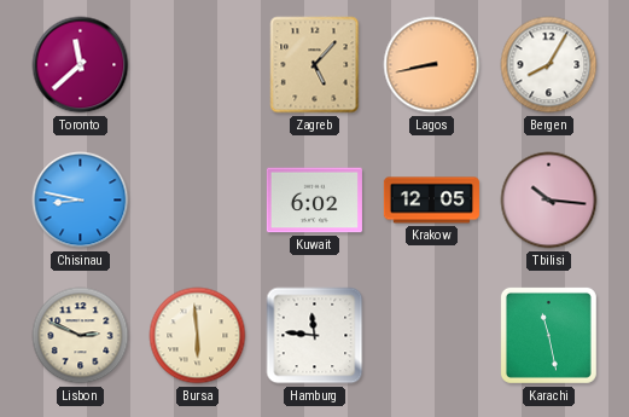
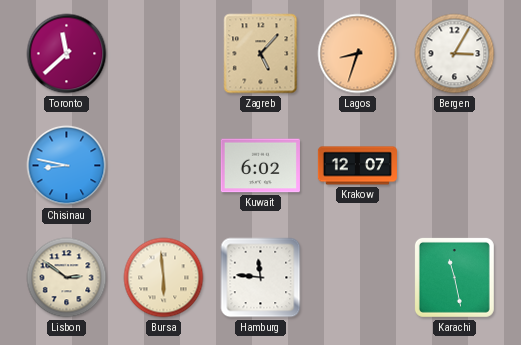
Lagos: 8:43 -> 8:33 (358, 54)
Bergen: 8:05 -> 3:05 (455, 54)
Krakow: 12:05 -> 12:07 (357, 166)
Tbilisi: 10:16 -> none (549, 201)
Lisbon: 2:49 -> 2:51 (67, 278)
